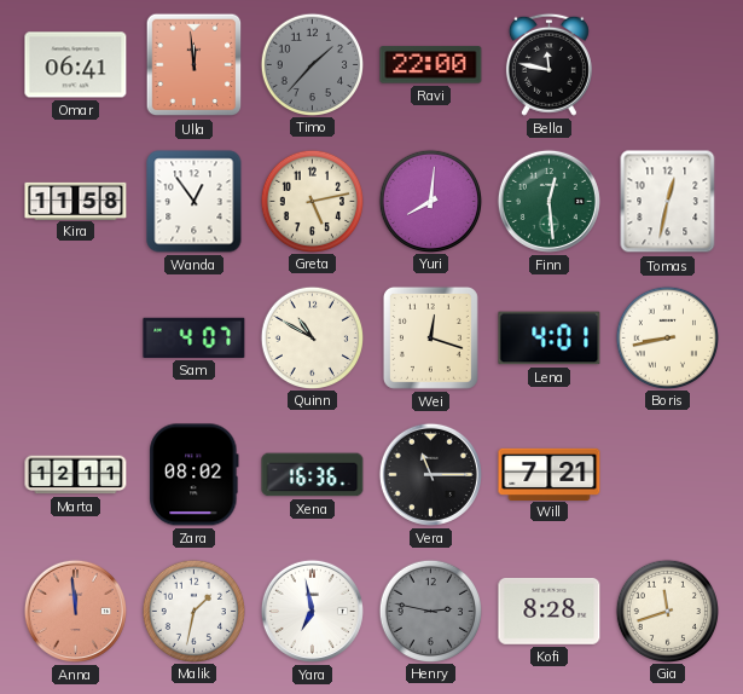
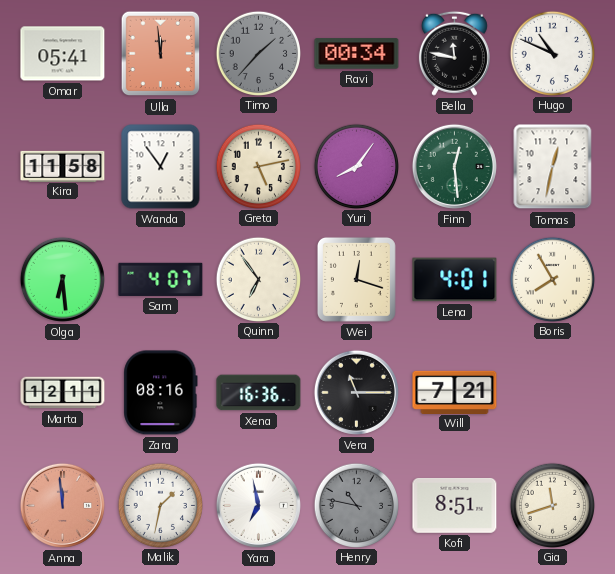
Omar: 06:41 -> 05:41 (63, 54)
Ravi: 22:00 -> 00:34 (357, 54)
Hugo: none -> 10:49 (552, 53)
Yuri: 8:01 -> 8:06 (356, 166)
Olga: none -> 6:29 (62, 279)
Quinn: 10:50 -> 6:54 (258, 279)
Boris: 8:43 -> 7:55 (552, 279)
Zara: 08:02 -> 08:16 (161, 393)
Henry: 2:47 -> 10:47 (356, 505)
Kofi: 8:28 -> 8:51 (455, 505)
